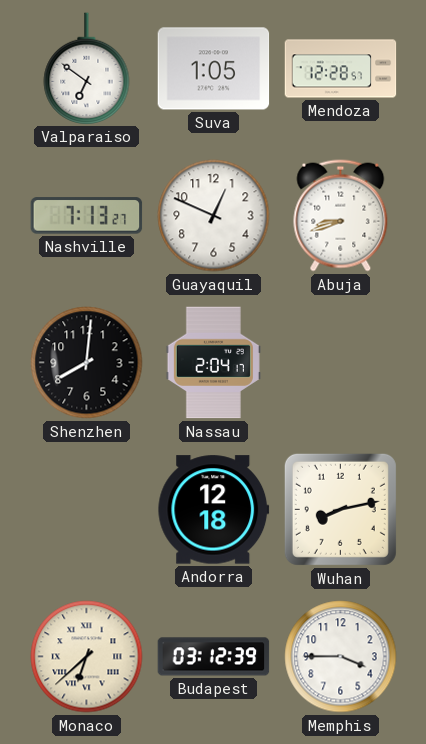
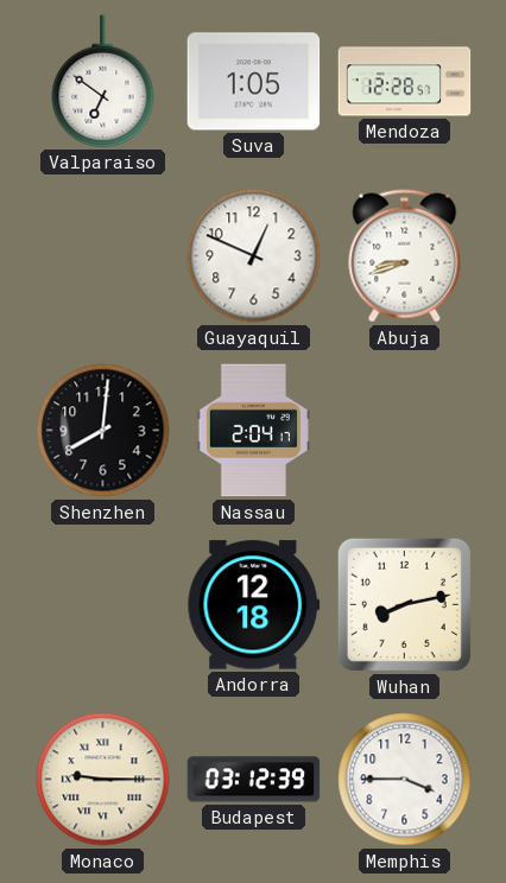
Nashville: 7:13 -> none (87, 216)
Monaco: 6:38 -> 9:15 (103, 780)
